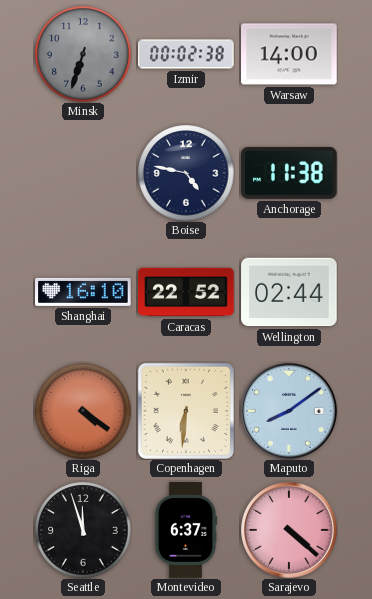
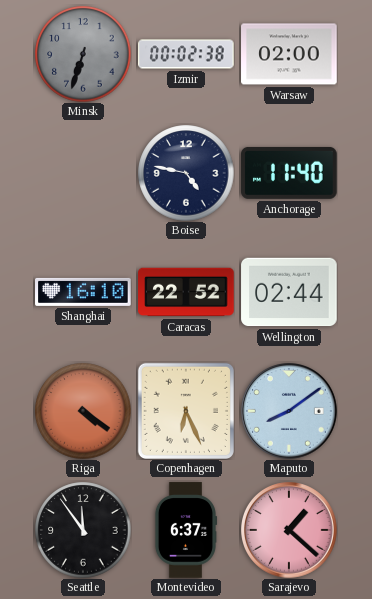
Warsaw: 14:00 -> 02:00 (289, 54)
Anchorage: 11:38 -> 11:40 (289, 173)
Copenhagen: 6:31 -> 6:26 (186, 411)
Seattle: 11:57 -> 11:54 (83, 530)
Sarajevo: 4:22 -> 1:22 (290, 531)
